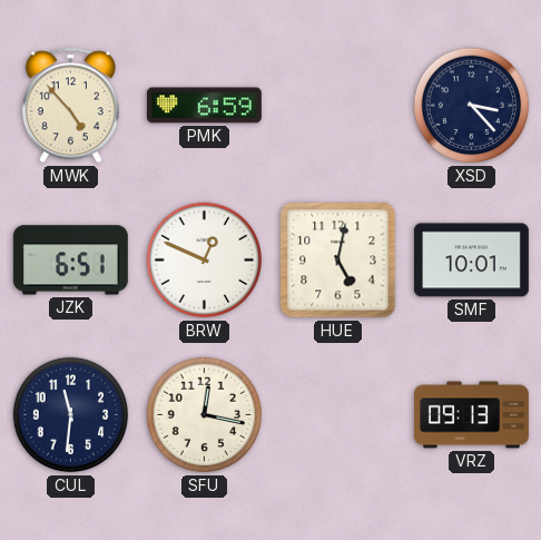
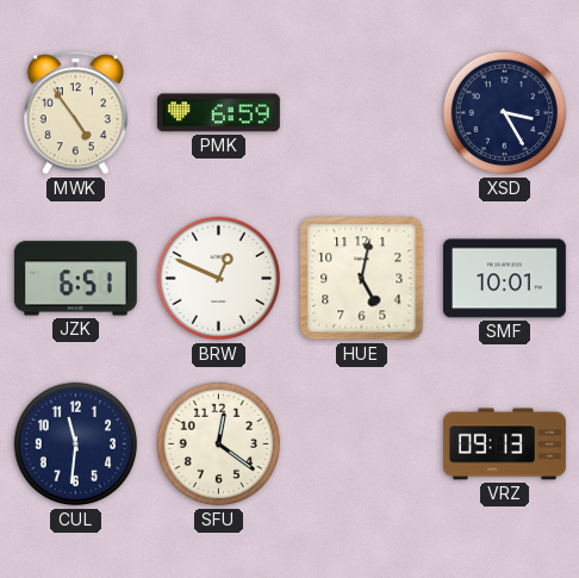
MWK: 4:53 -> 4:54 (75, 113)
XSD: 3:23 -> 3:25 (505, 113)
SFU: 12:17 -> 12:21 (219, 445)
